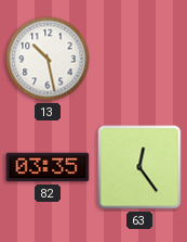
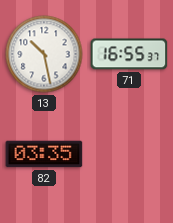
71: none -> 16:55 (129, 54)
63: 12:24 -> none (139, 167)
